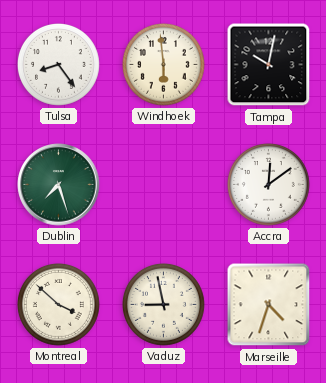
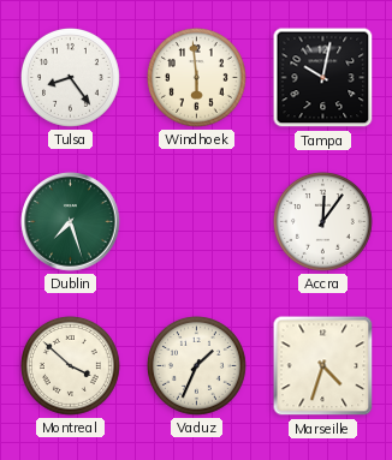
Accra: 12:09 -> 12:06 (323, 222)
Vaduz: 8:58 -> 1:34 (197, 366)
